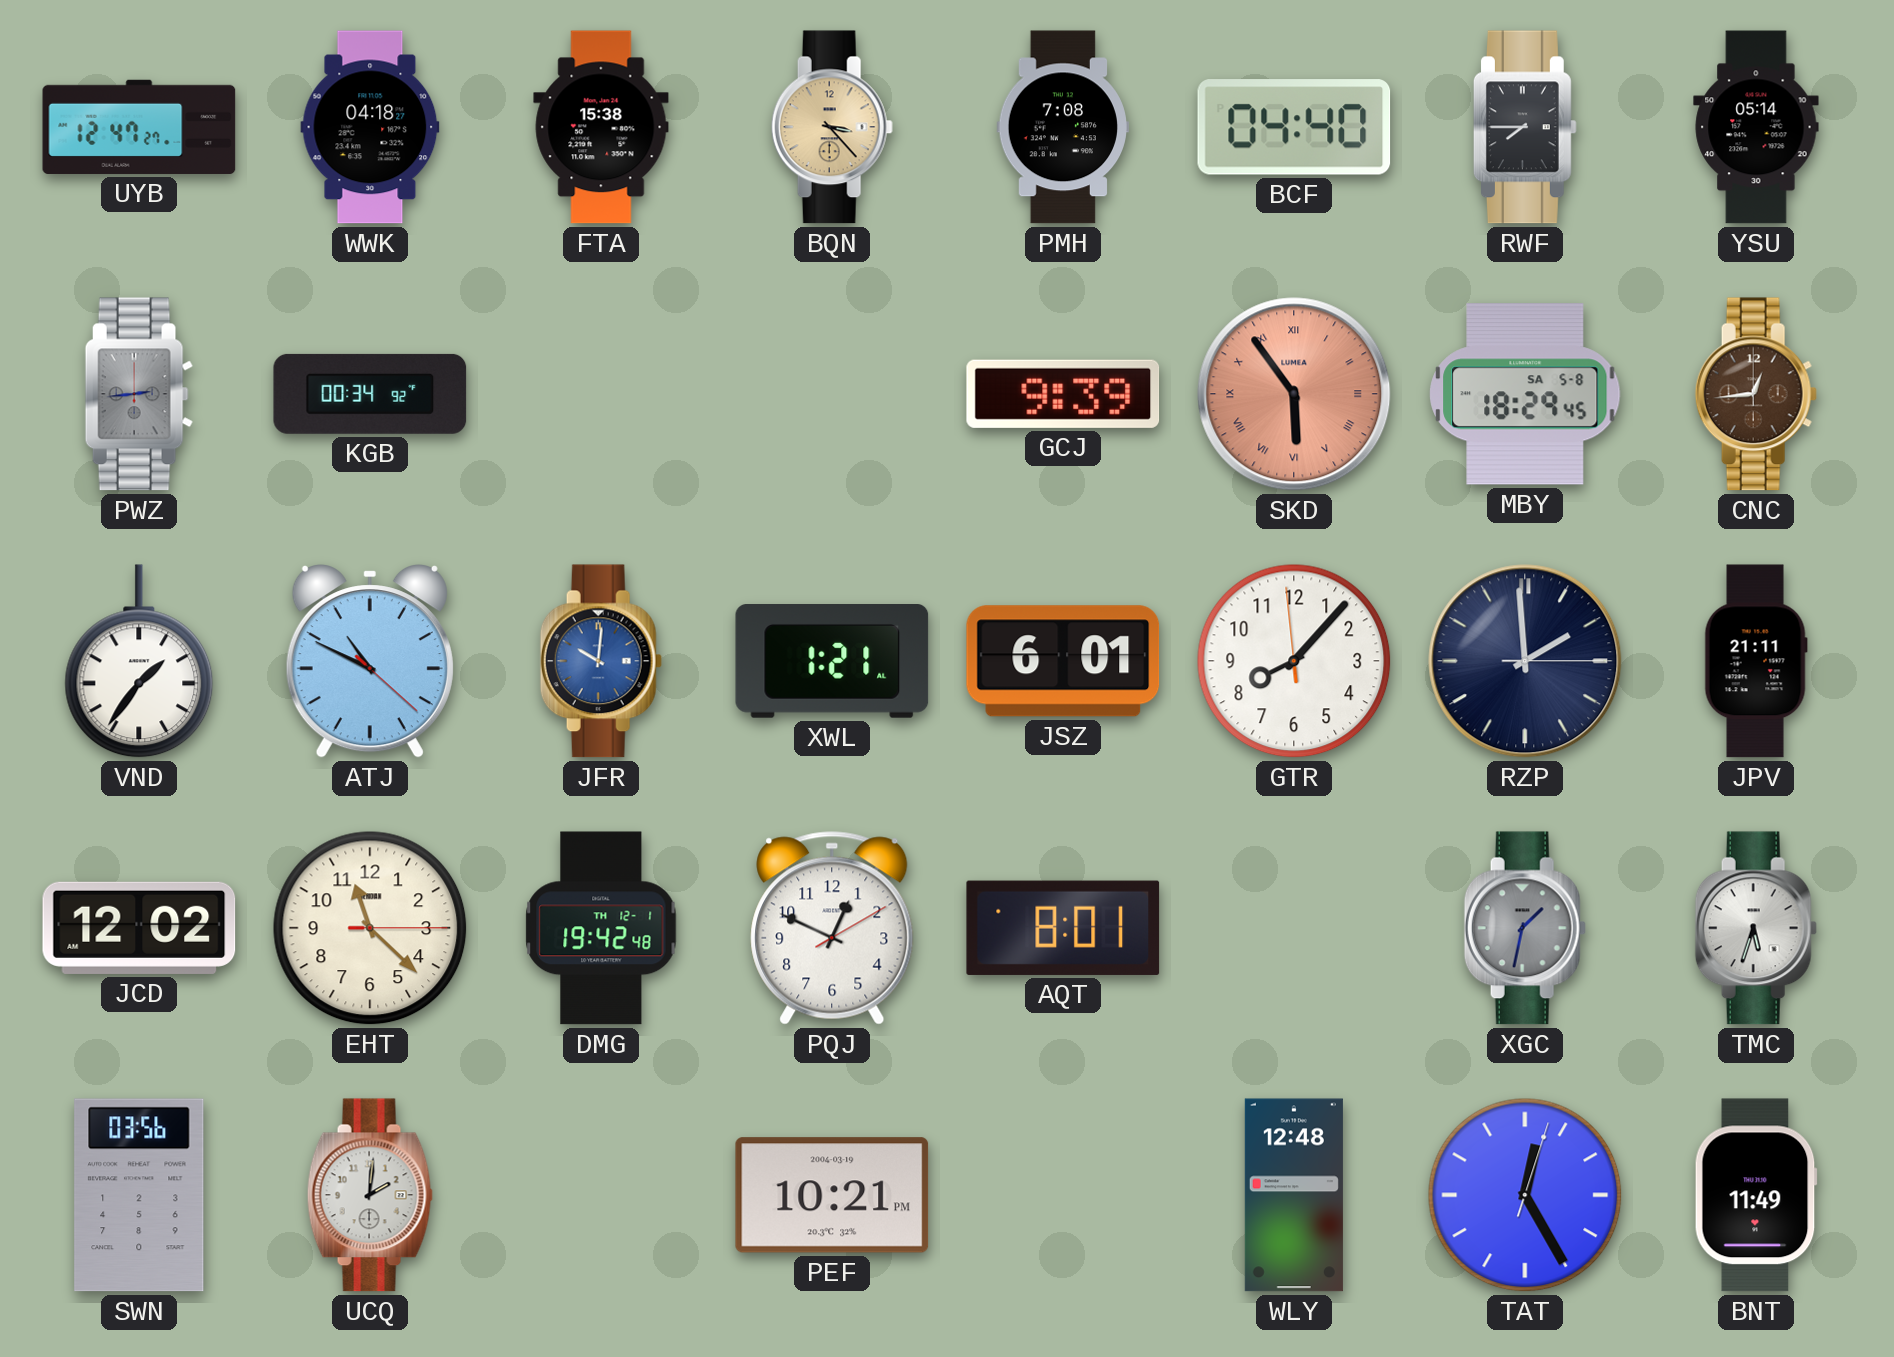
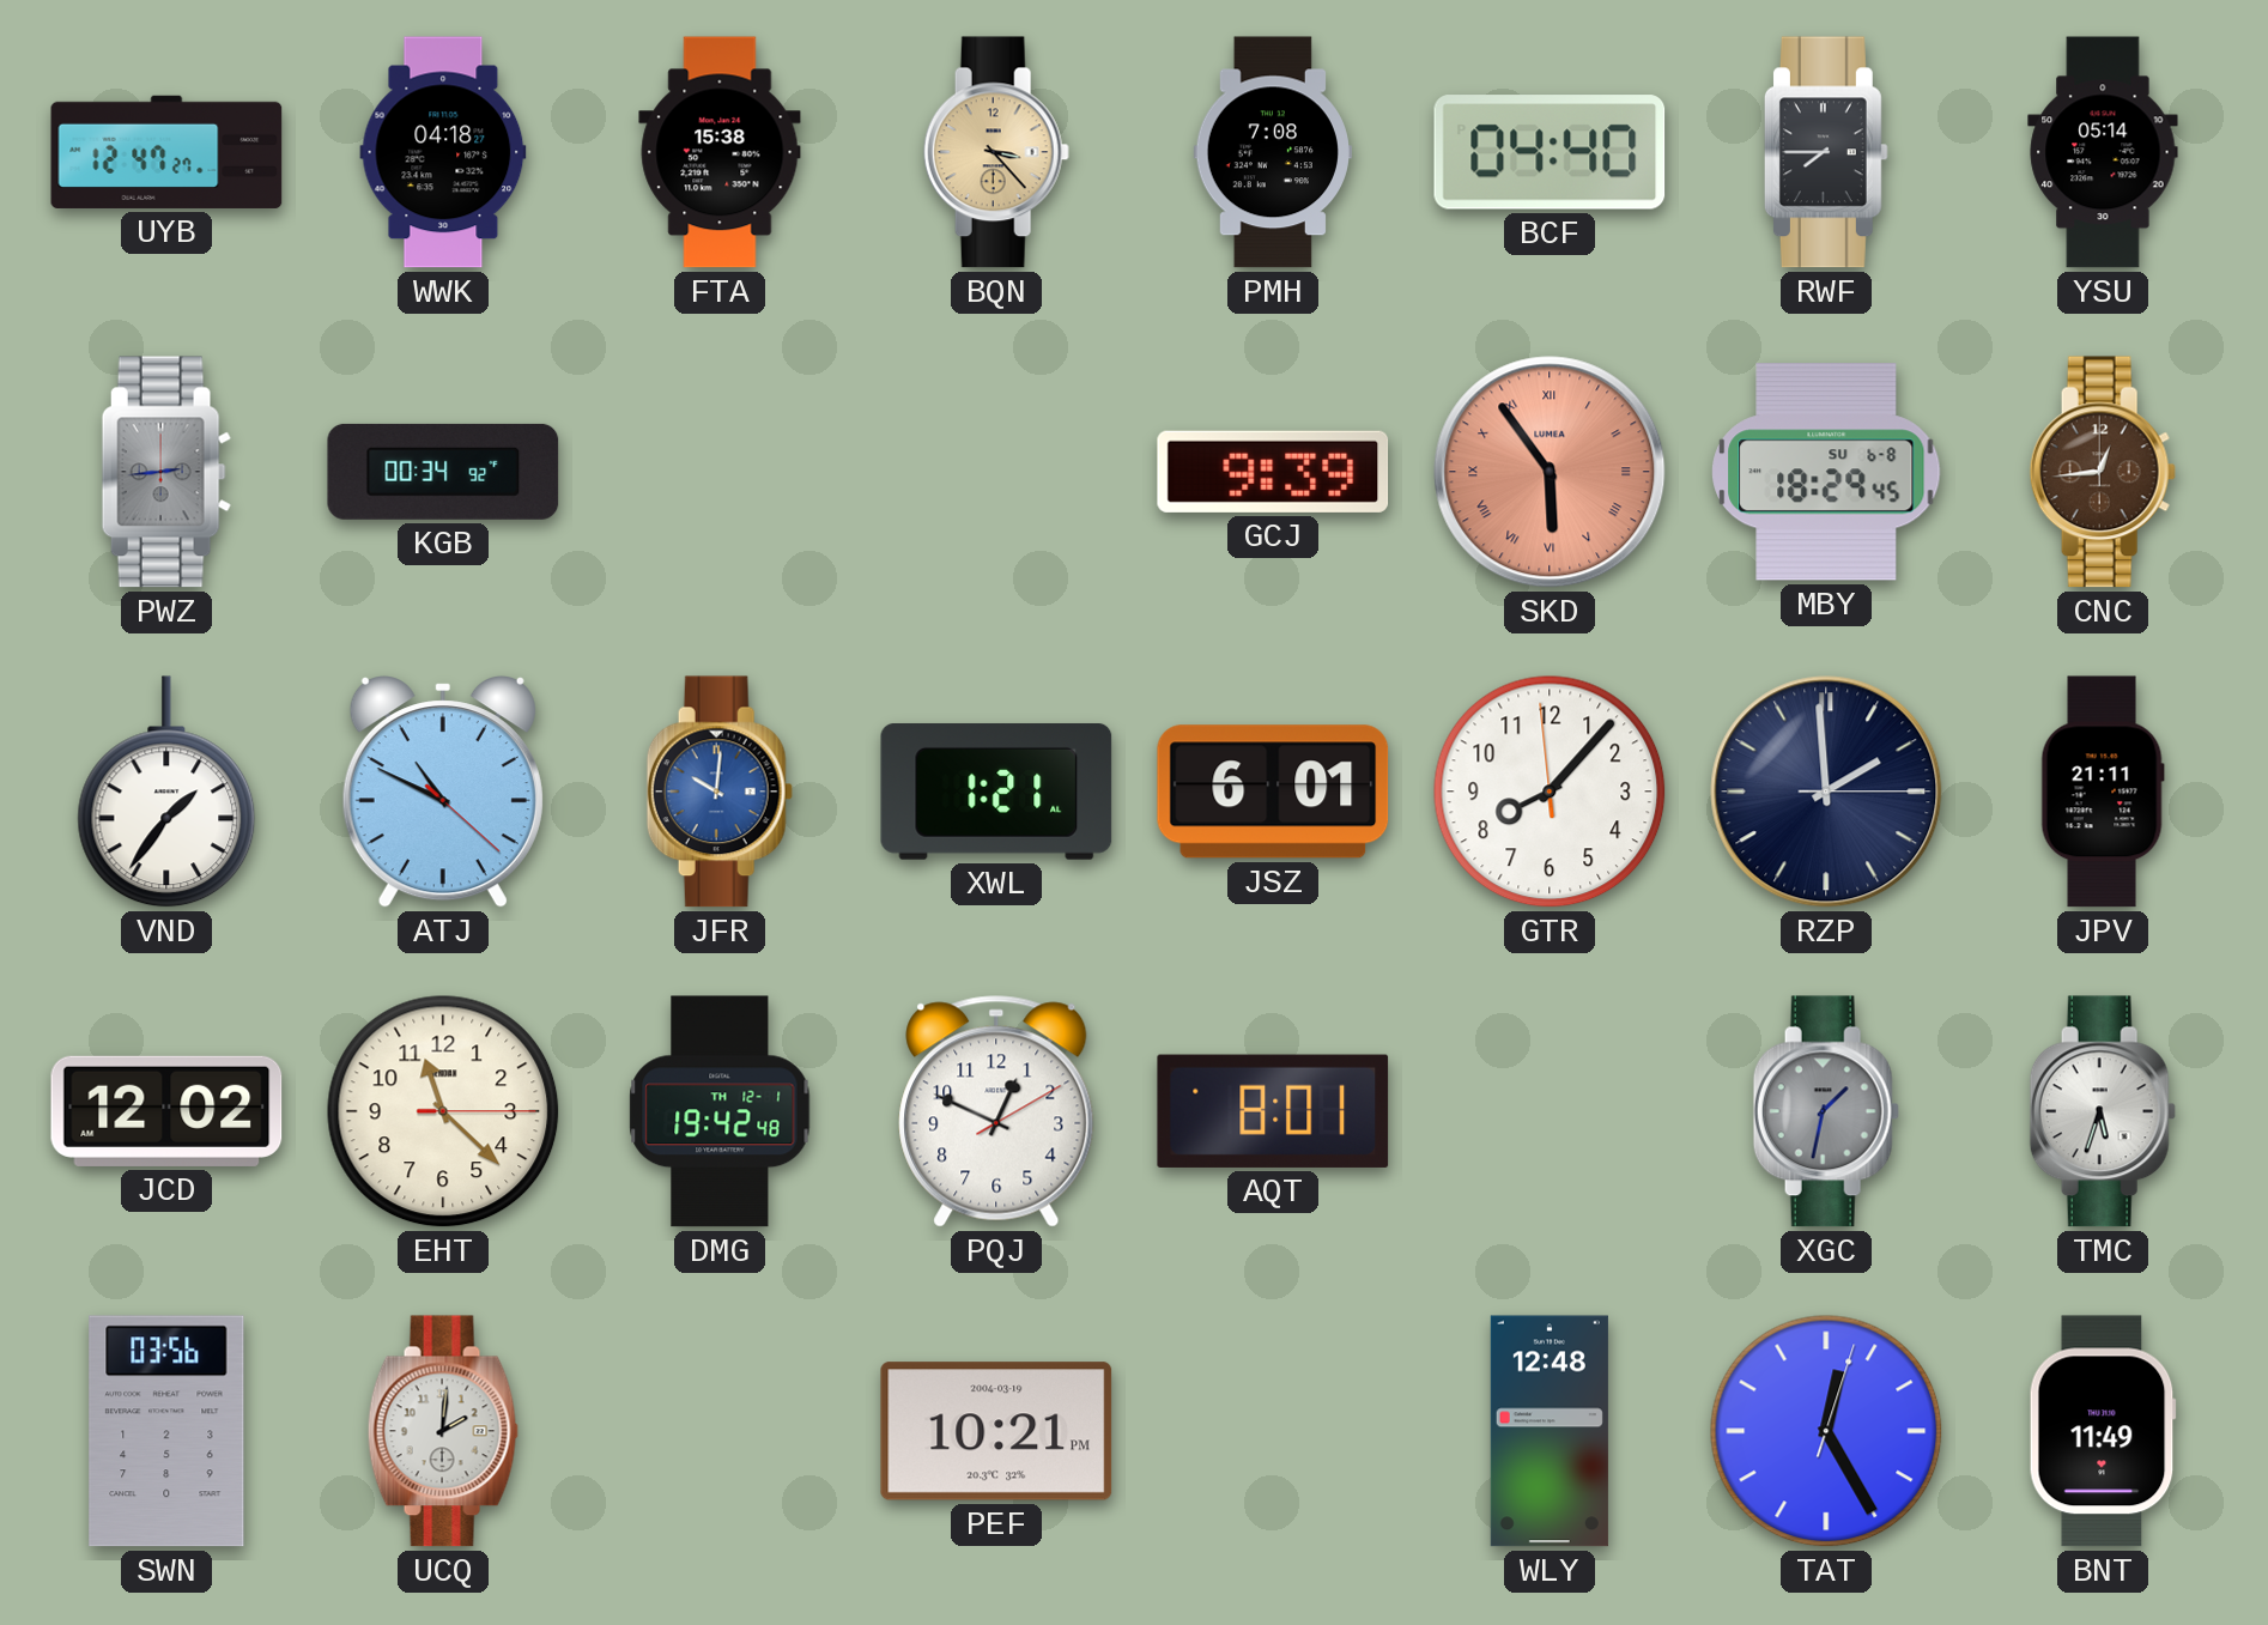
MBY date: SA 5-8 -> SU 6-8 (1826, 472)
